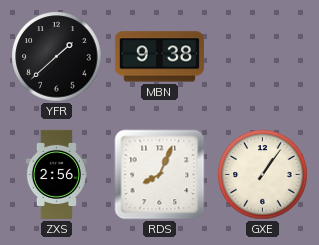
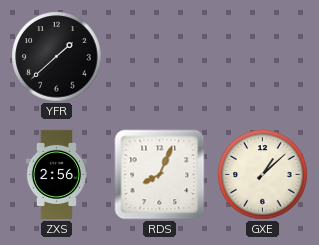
MBN: 9:38 -> none (159, 57)
GXE: 1:06 -> 1:08 (263, 175)
